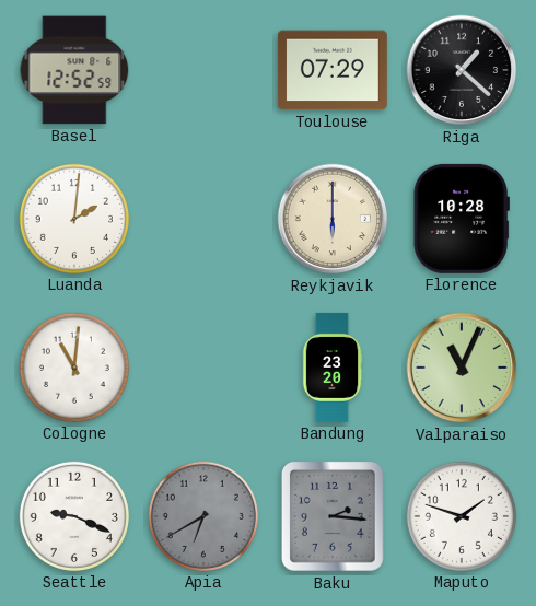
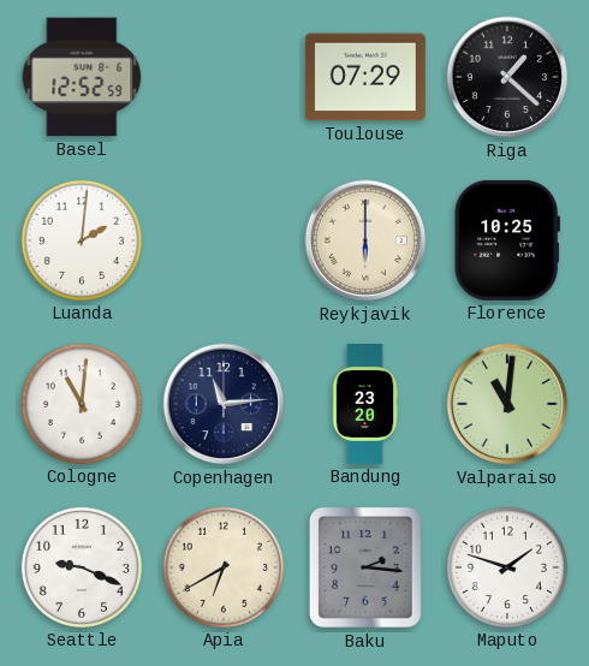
Florence: 10:28 -> 10:25 (507, 240)
Copenhagen: none -> 11:14 (224, 404)
Valparaiso: 11:04 -> 11:01 (507, 404)
Apia dial: grey -> cream (224, 567)
